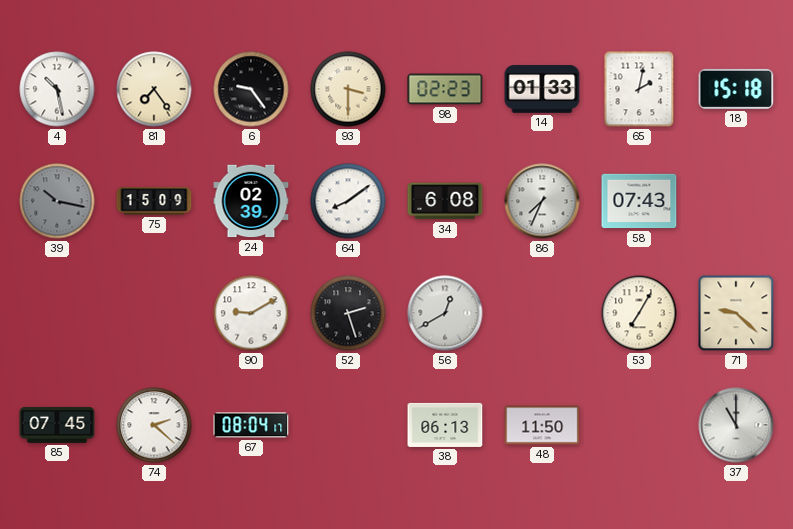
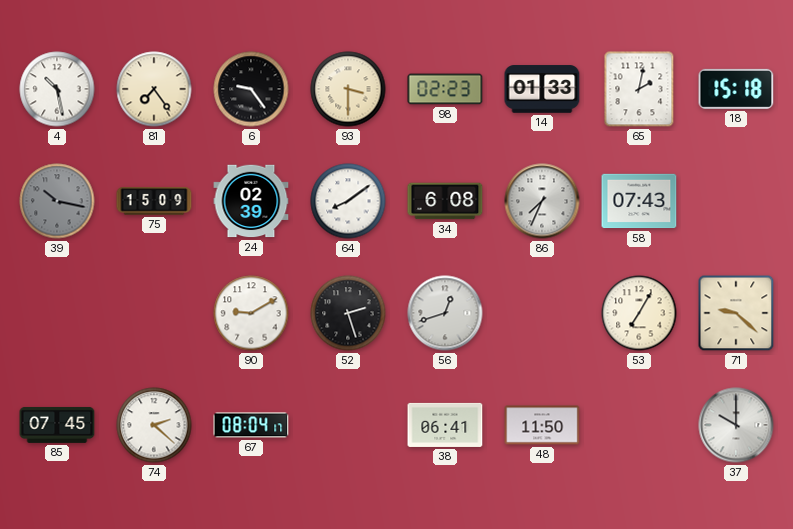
56: 12:40 -> 12:42 (445, 313)
38: 06:13 -> 06:41 (445, 425)
37: 11:00 -> 10:00 (736, 425)
